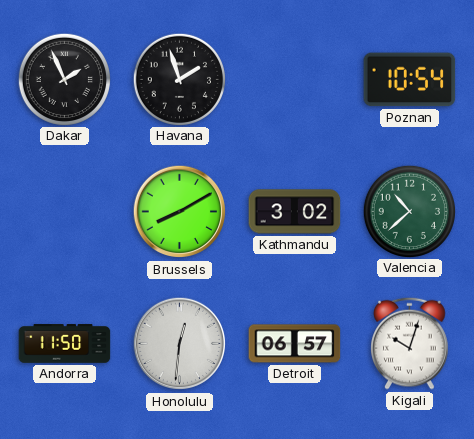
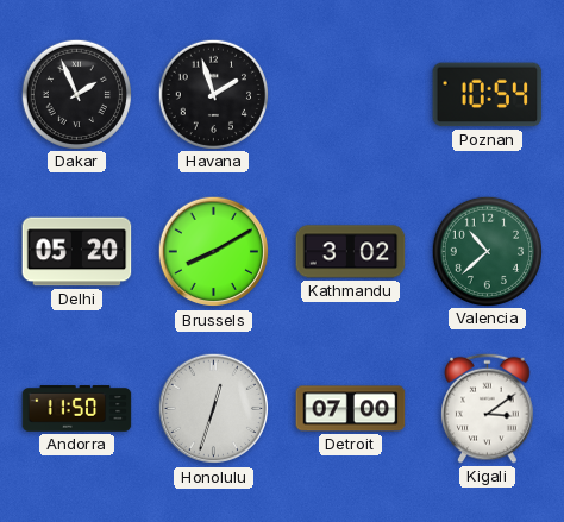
Delhi: none -> 05:20 (77, 252)
Honolulu: 12:31 -> 12:33 (214, 409)
Detroit: 06:57 -> 07:00 (351, 409)
Kigali: 10:03 -> 3:09 (488, 408)
